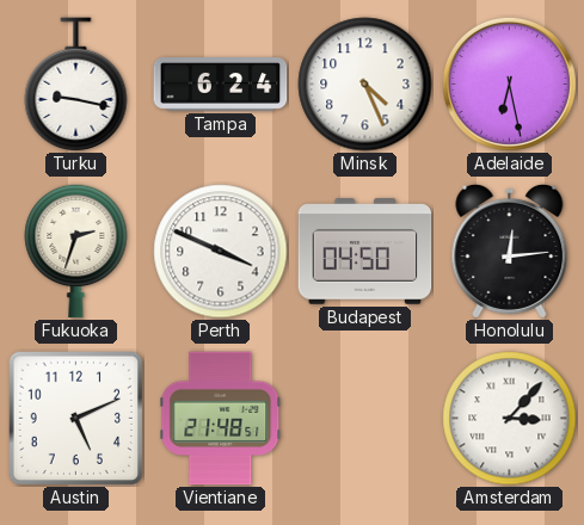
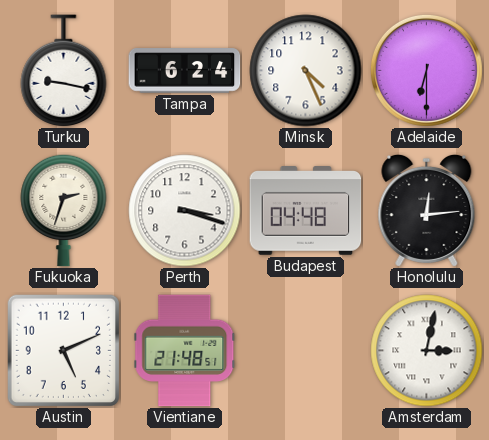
Adelaide: 6:28 -> 6:30 (426, 70)
Perth: 3:49 -> 3:18 (185, 211)
Budapest: 04:50 -> 04:48 (306, 211)
Amsterdam: 3:07 -> 3:02 (427, 351)
